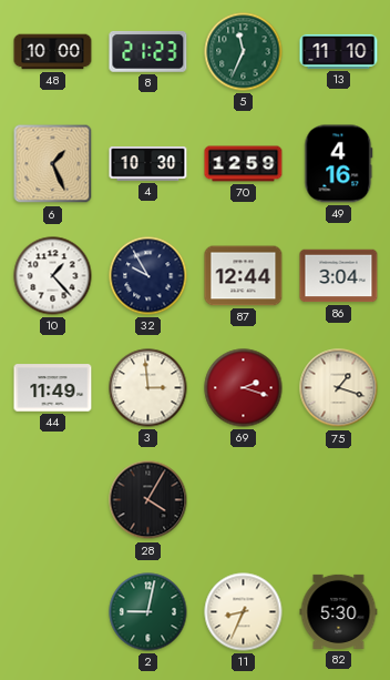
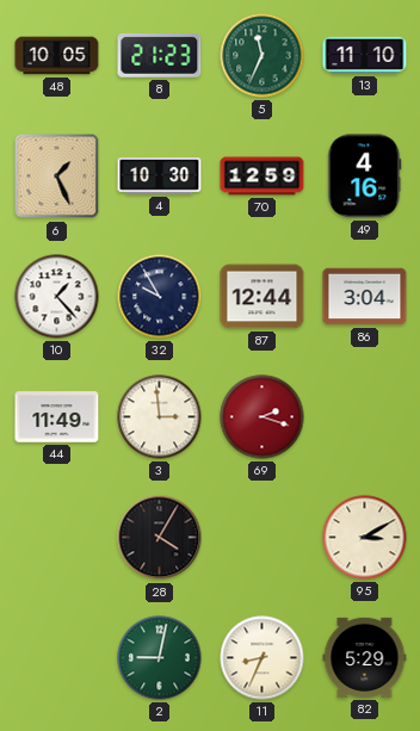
48: 10:00 -> 10:05 (57, 56)
75: 1:18 -> none (339, 388)
95: none -> 3:10 (365, 538)
82: 5:30 -> 5:29 (365, 657)
